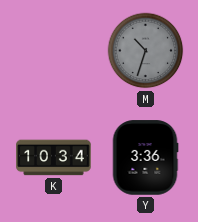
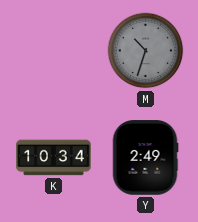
Y: 3:36 -> 2:49 (145, 158)
